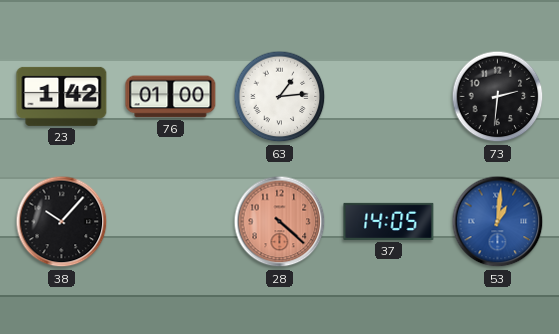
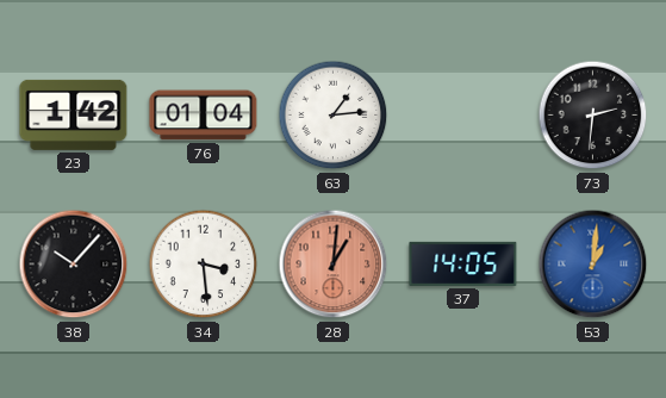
76: 01:00 -> 01:04 (204, 116)
34: none -> 3:29 (204, 265)
28: 4:22 -> 1:01 (334, 265)
